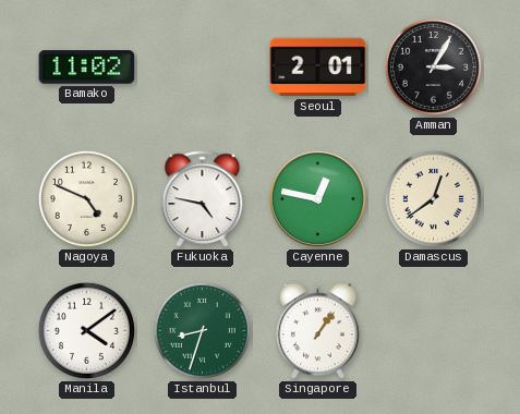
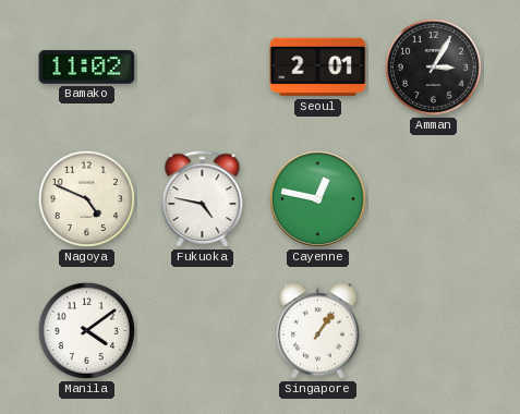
Damascus: 12:39 -> none (433, 198)
Istanbul: 8:33 -> none (202, 330)
